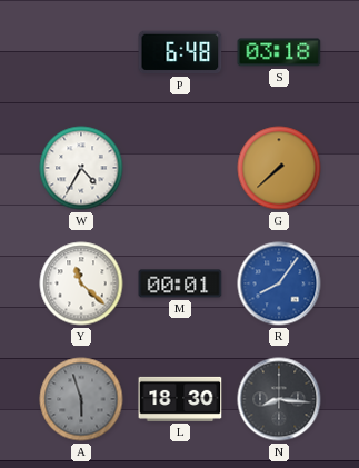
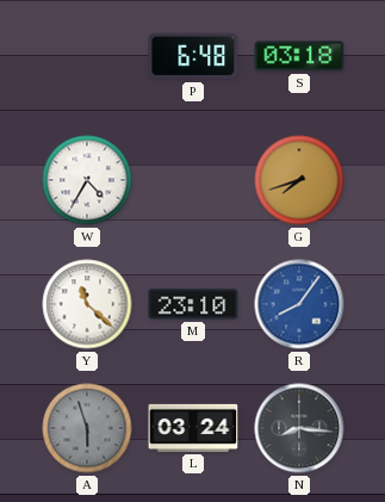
G: 7:38 -> 7:42 (299, 180)
M: 00:01 -> 23:10 (193, 304)
L: 18:30 -> 03:24 (193, 428)
